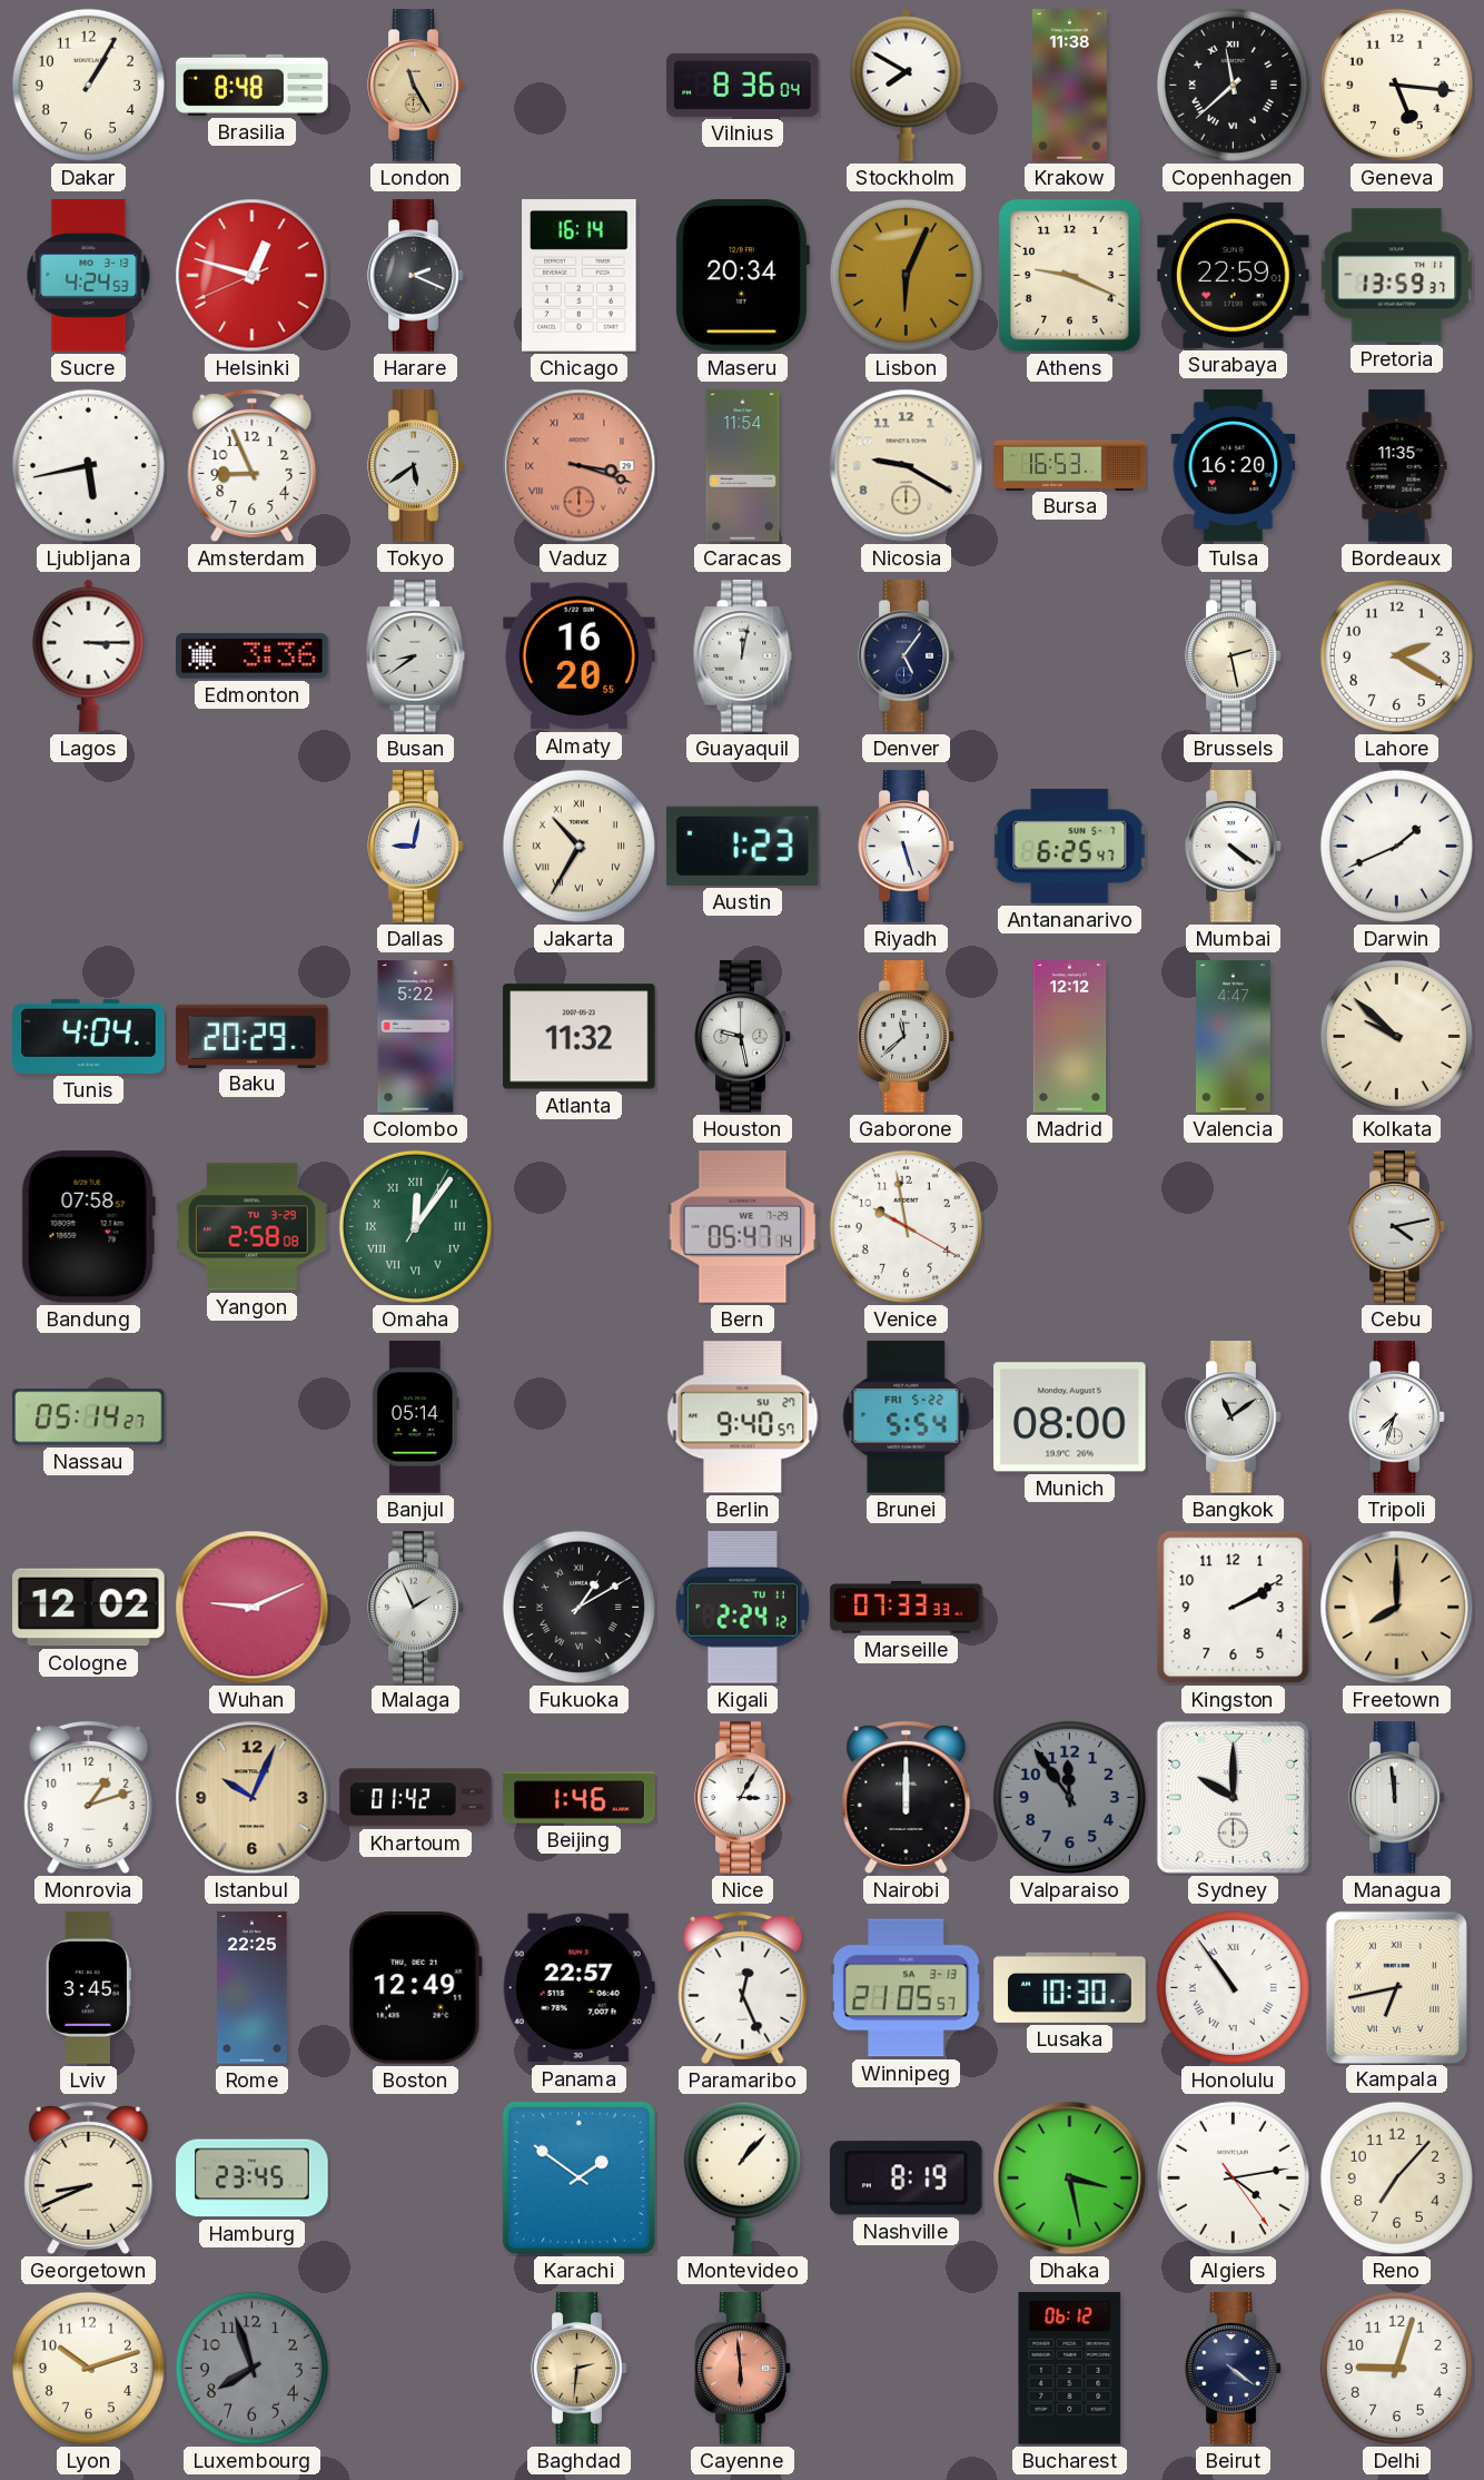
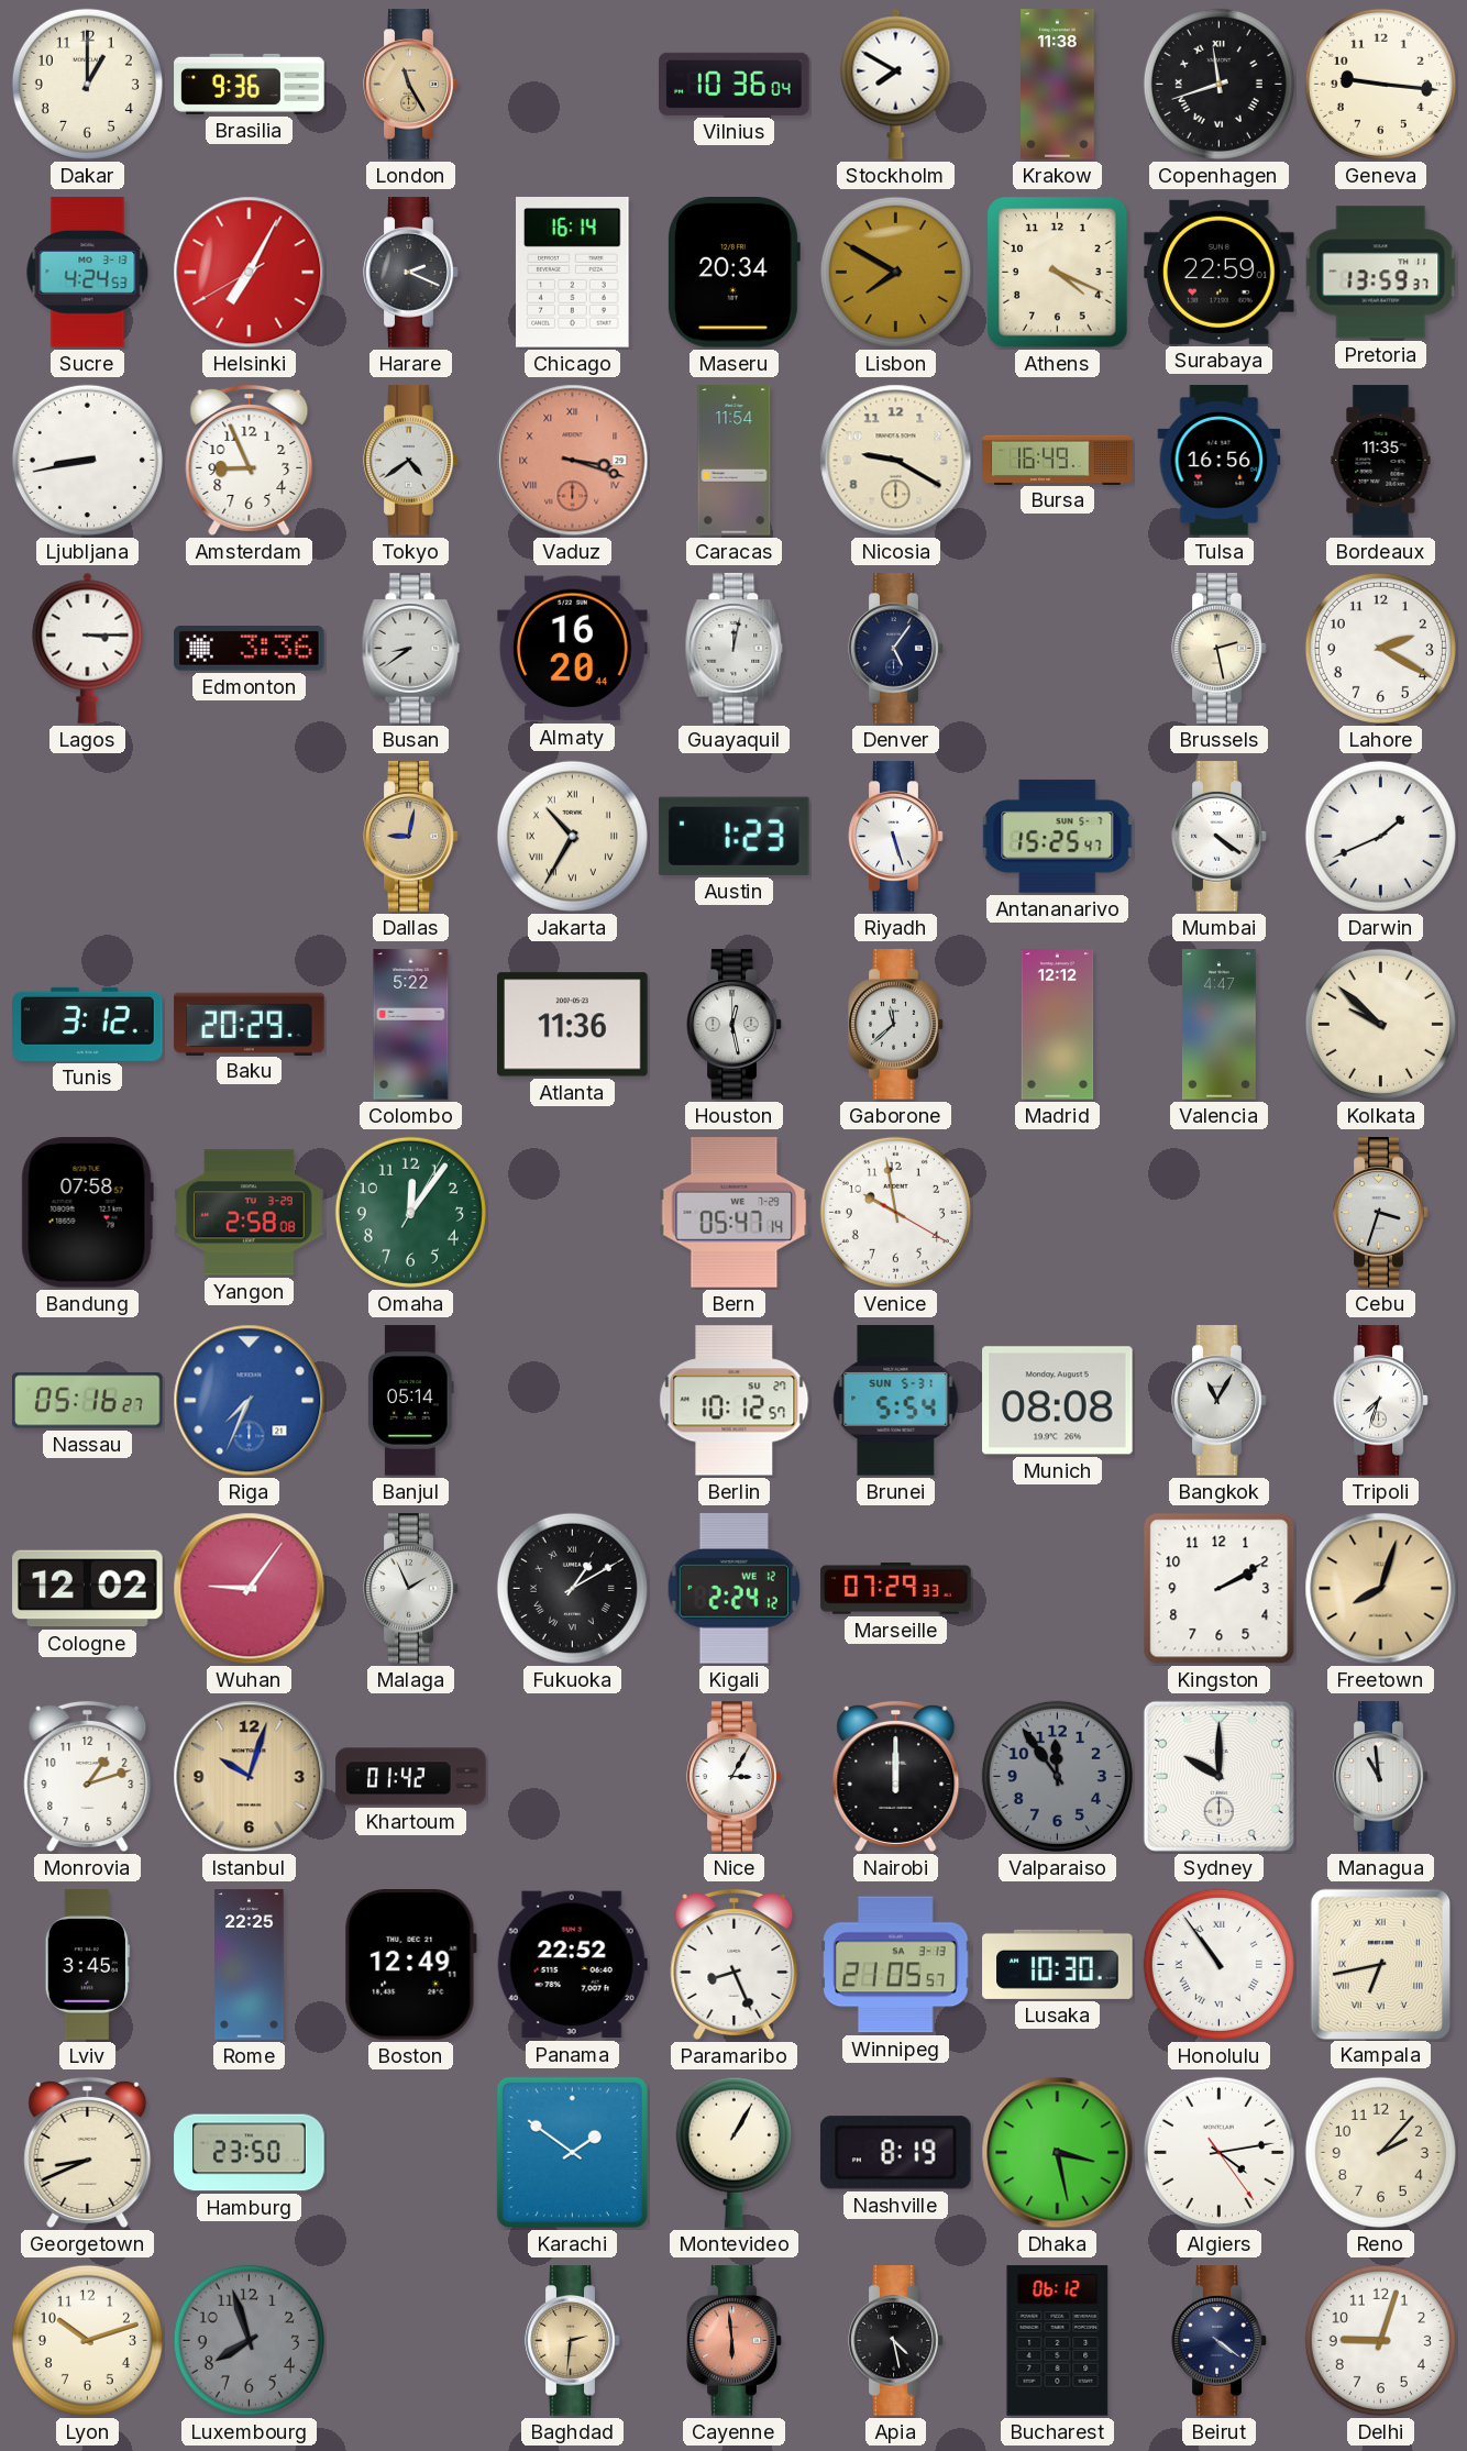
Dakar: 1:05 -> 1:00 (87, 84)
Brasilia: 8:48 -> 9:36 (250, 84)
Vilnius: 8:36 -> 10:36 (735, 84)
Copenhagen: 11:38 -> 11:42 (1218, 84)
Geneva: 5:16 -> 9:16 (1380, 84)
Helsinki: 12:47 -> 7:04 (250, 273)
Lisbon: 6:04 -> 7:50 (895, 272)
Athens: 9:19 -> 4:19 (1058, 273)
Ljubljana: 5:43 -> 8:43 (87, 460)
Tokyo: 5:39 -> 4:39 (411, 461)
Bursa: 16:53 -> 16:49 (1058, 460)
Tulsa: 16:20 -> 16:56 (1220, 461)
Almaty: 16:20:55 -> 16:20:44 (573, 649)
Dallas dial: white -> champagne (411, 837)
Antananarivo: 6:25 -> 15:25 (1058, 836)
Tunis: 4:04 -> 3:12 (88, 1024)
Atlanta: 11:32 -> 11:36 (573, 1025)
Houston: 9:28 -> 12:28 (735, 1025)
Omaha numerals: Roman -> Arabic (410, 1212)
Cebu: 4:13 -> 3:33 (1381, 1213)
Nassau: 05:14 -> 05:16 (88, 1401)
Riga: none -> 7:34 (250, 1401)
Berlin: 9:40 -> 10:12 (735, 1401)
Brunei date: FRI 5-22 -> SUN 5-31 (896, 1401)
Munich: 08:00 -> 08:08 (1058, 1401)
Bangkok: 11:09 -> 11:05 (1220, 1401)
Wuhan: 9:11 -> 9:06 (250, 1589)
Kigali date: TU 11 -> WE 12 (733, 1589)
Marseille: 07:33 -> 07:29 (896, 1589)
Freetown: 8:00 -> 8:03 (1381, 1589)
Istanbul: 10:04 -> 10:03 (250, 1777)
Beijing: 1:46 -> none (580, 1798)
Managua: 11:59 -> 10:59 (1381, 1777)
Panama: 22:57 -> 22:52 (572, 1965)
Paramaribo: 12:26 -> 8:26 (735, 1964)
Hamburg: 23:45 -> 23:50 (250, 2153)
Montevideo: 1:07 -> 1:05 (733, 2152)
Reno: 7:07 -> 2:07 (1380, 2152)
Apia: none -> 4:28 (896, 2341)
